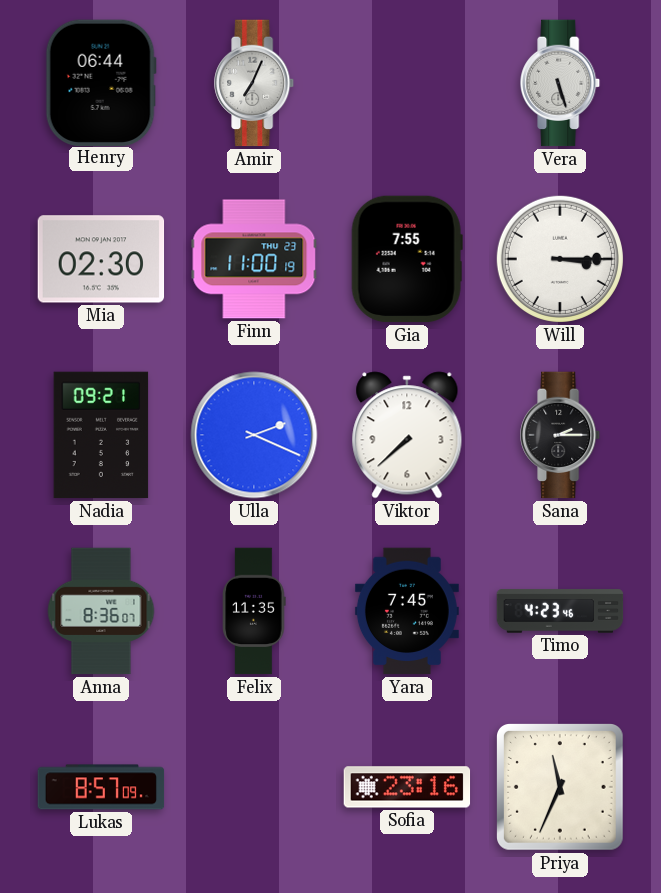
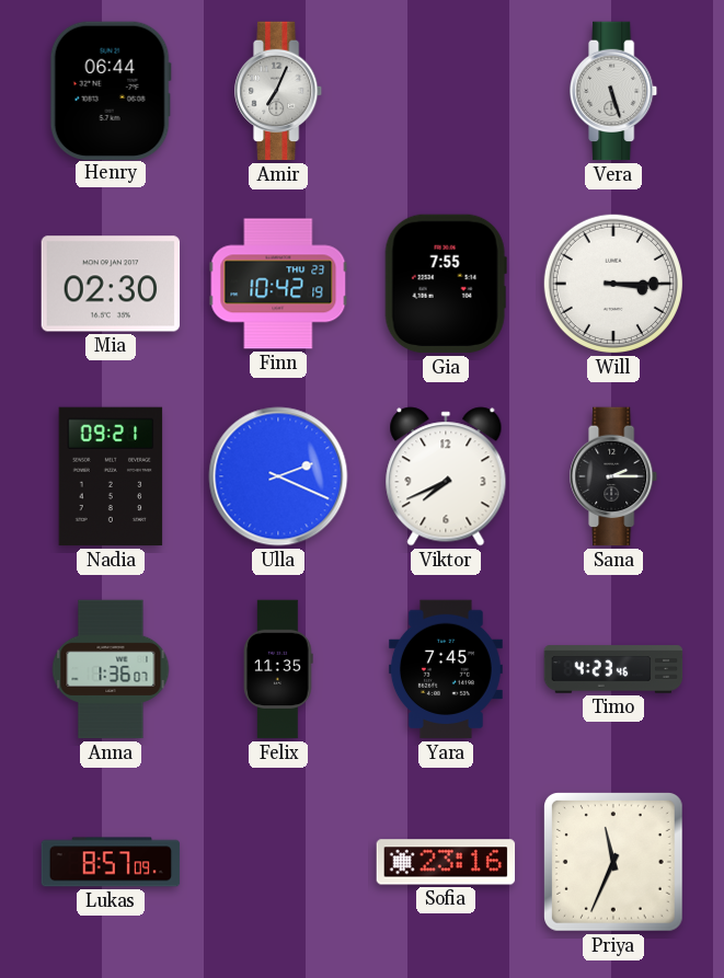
Finn: 11:00 -> 10:42 (278, 284)
Viktor: 7:38 -> 7:41 (446, 476)
Anna: 8:36 -> 1:36 (111, 669)
